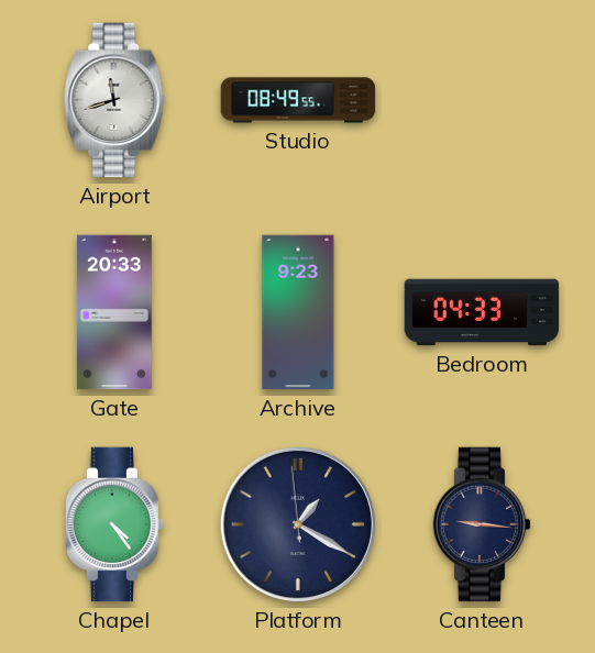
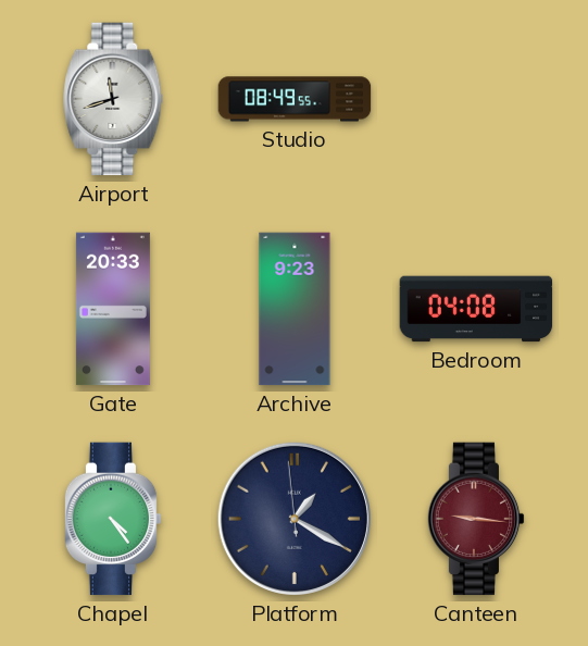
Bedroom: 04:33 -> 04:08 (476, 309)
Canteen dial: navy -> burgundy (476, 519)
